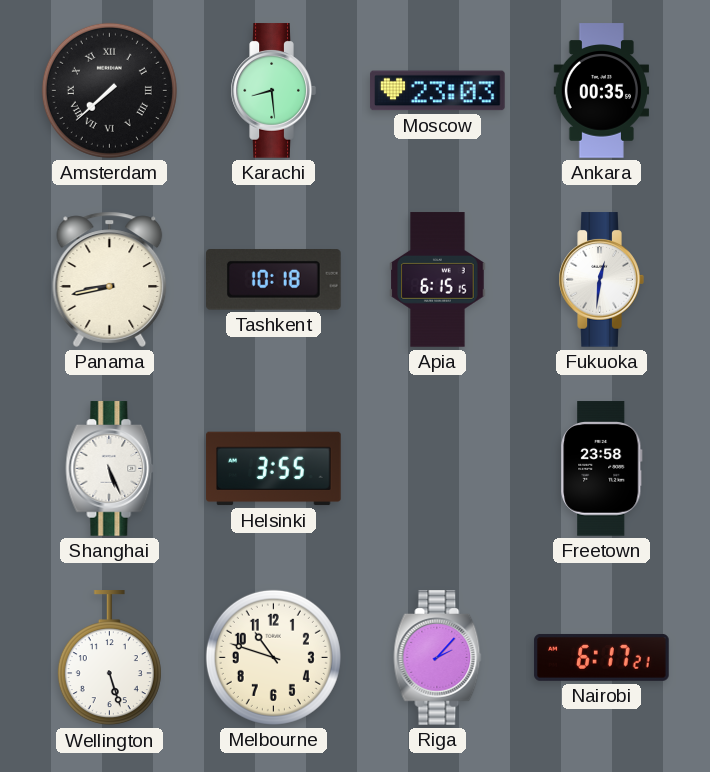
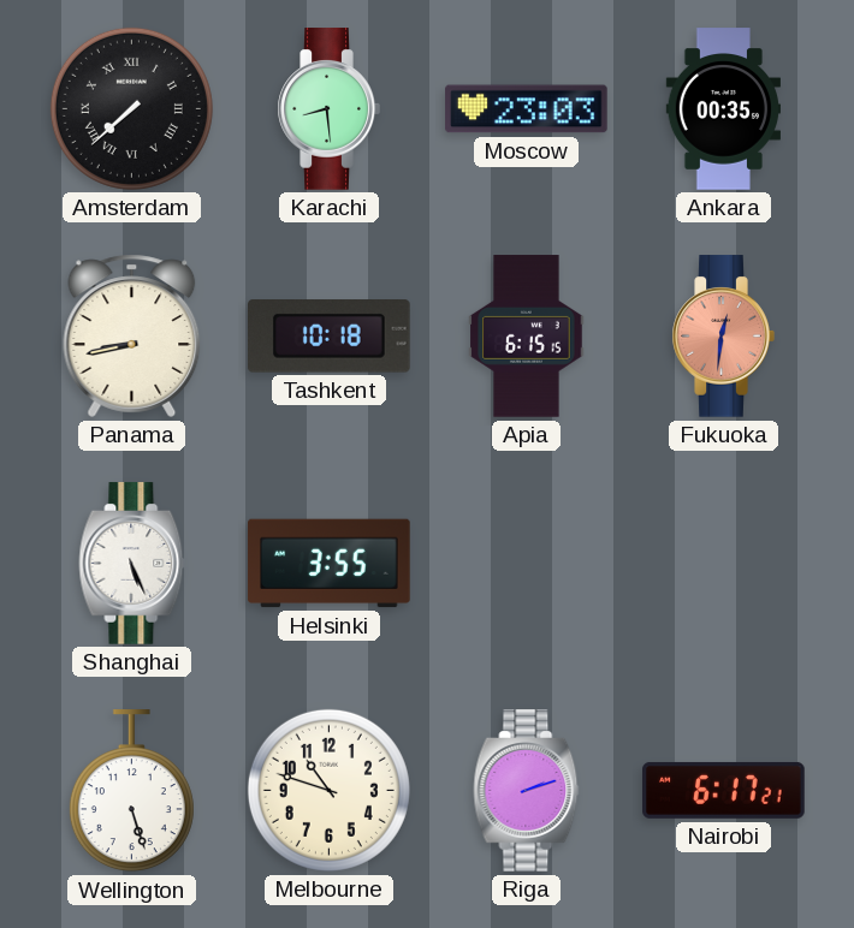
Fukuoka dial: white -> salmon (723, 337)
Freetown: 23:58 -> none (602, 469)
Riga: 2:07 -> 2:12 (527, 791)
